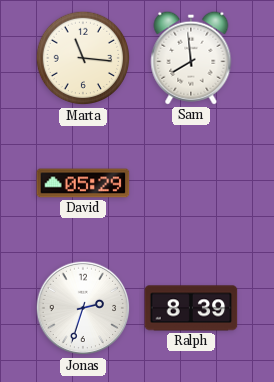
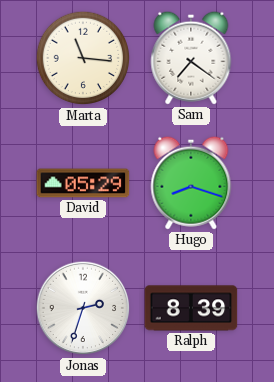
Sam: 7:59 -> 7:21 (191, 58)
Hugo: none -> 8:18 (191, 183)
